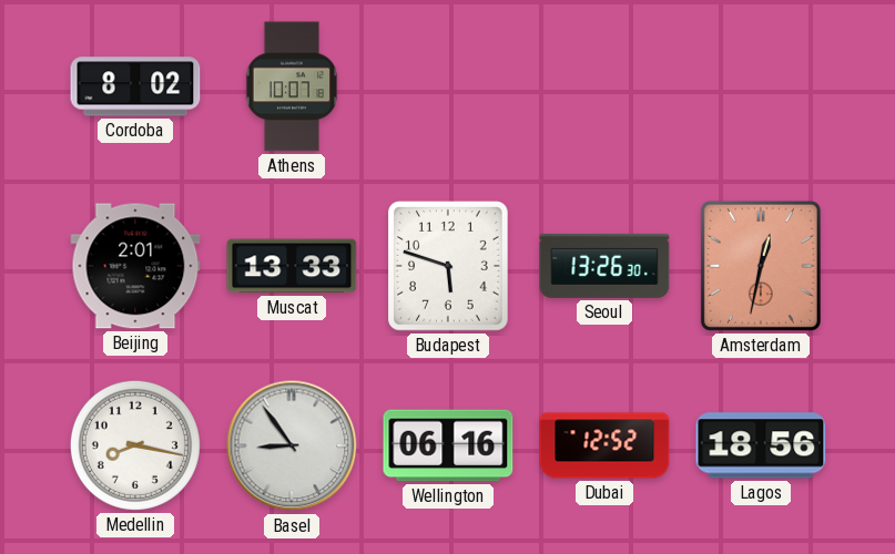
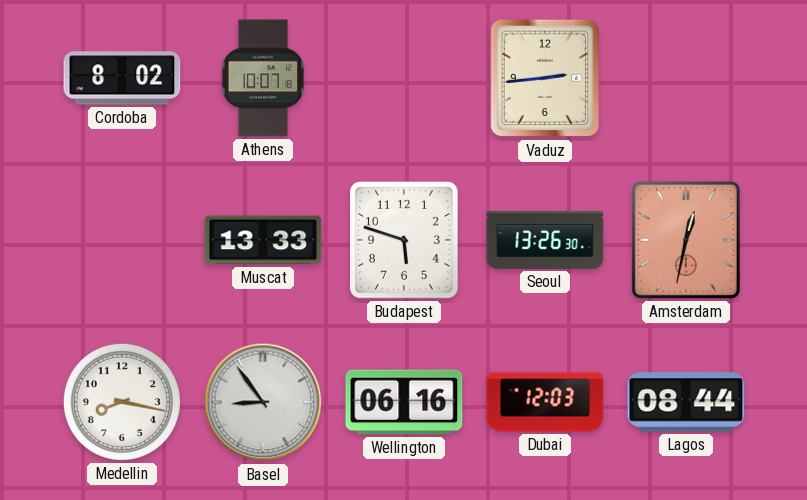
Vaduz: none -> 2:44 (545, 78)
Beijing: 2:01 -> none (135, 266)
Dubai: 12:52 -> 12:03 (545, 402)
Lagos: 18:56 -> 08:44 (686, 402)
